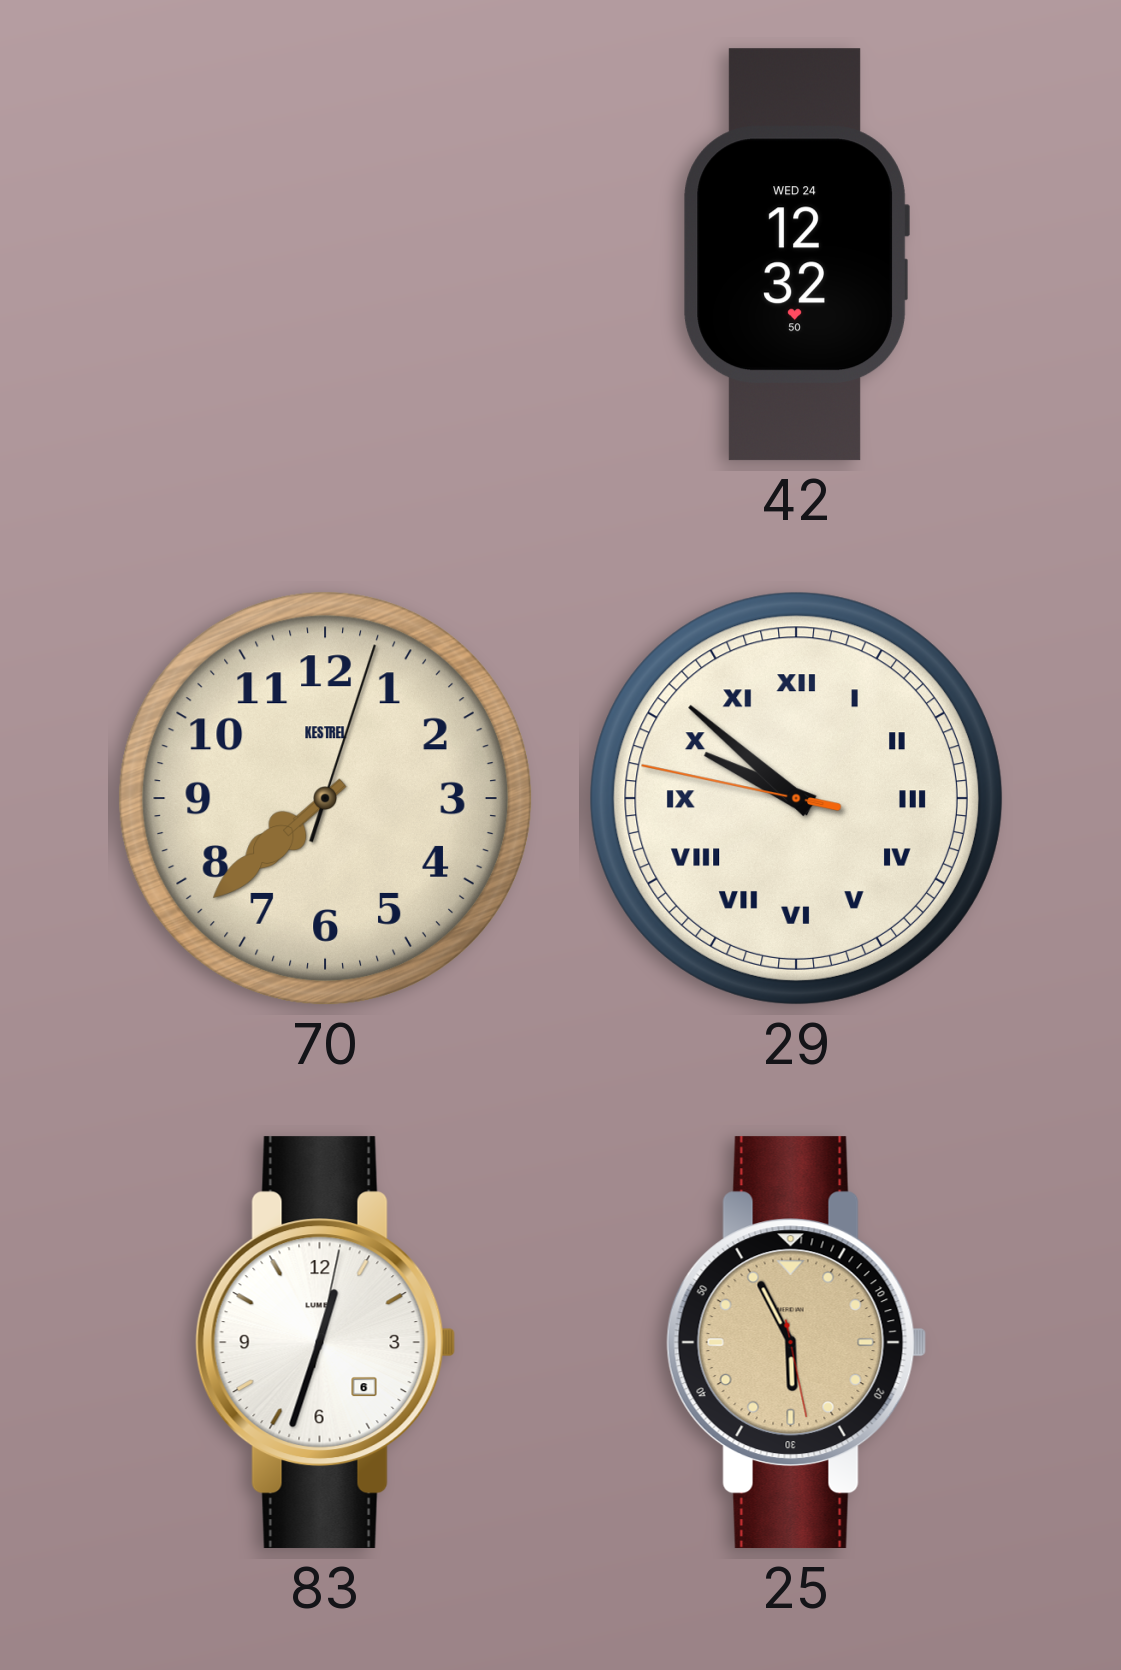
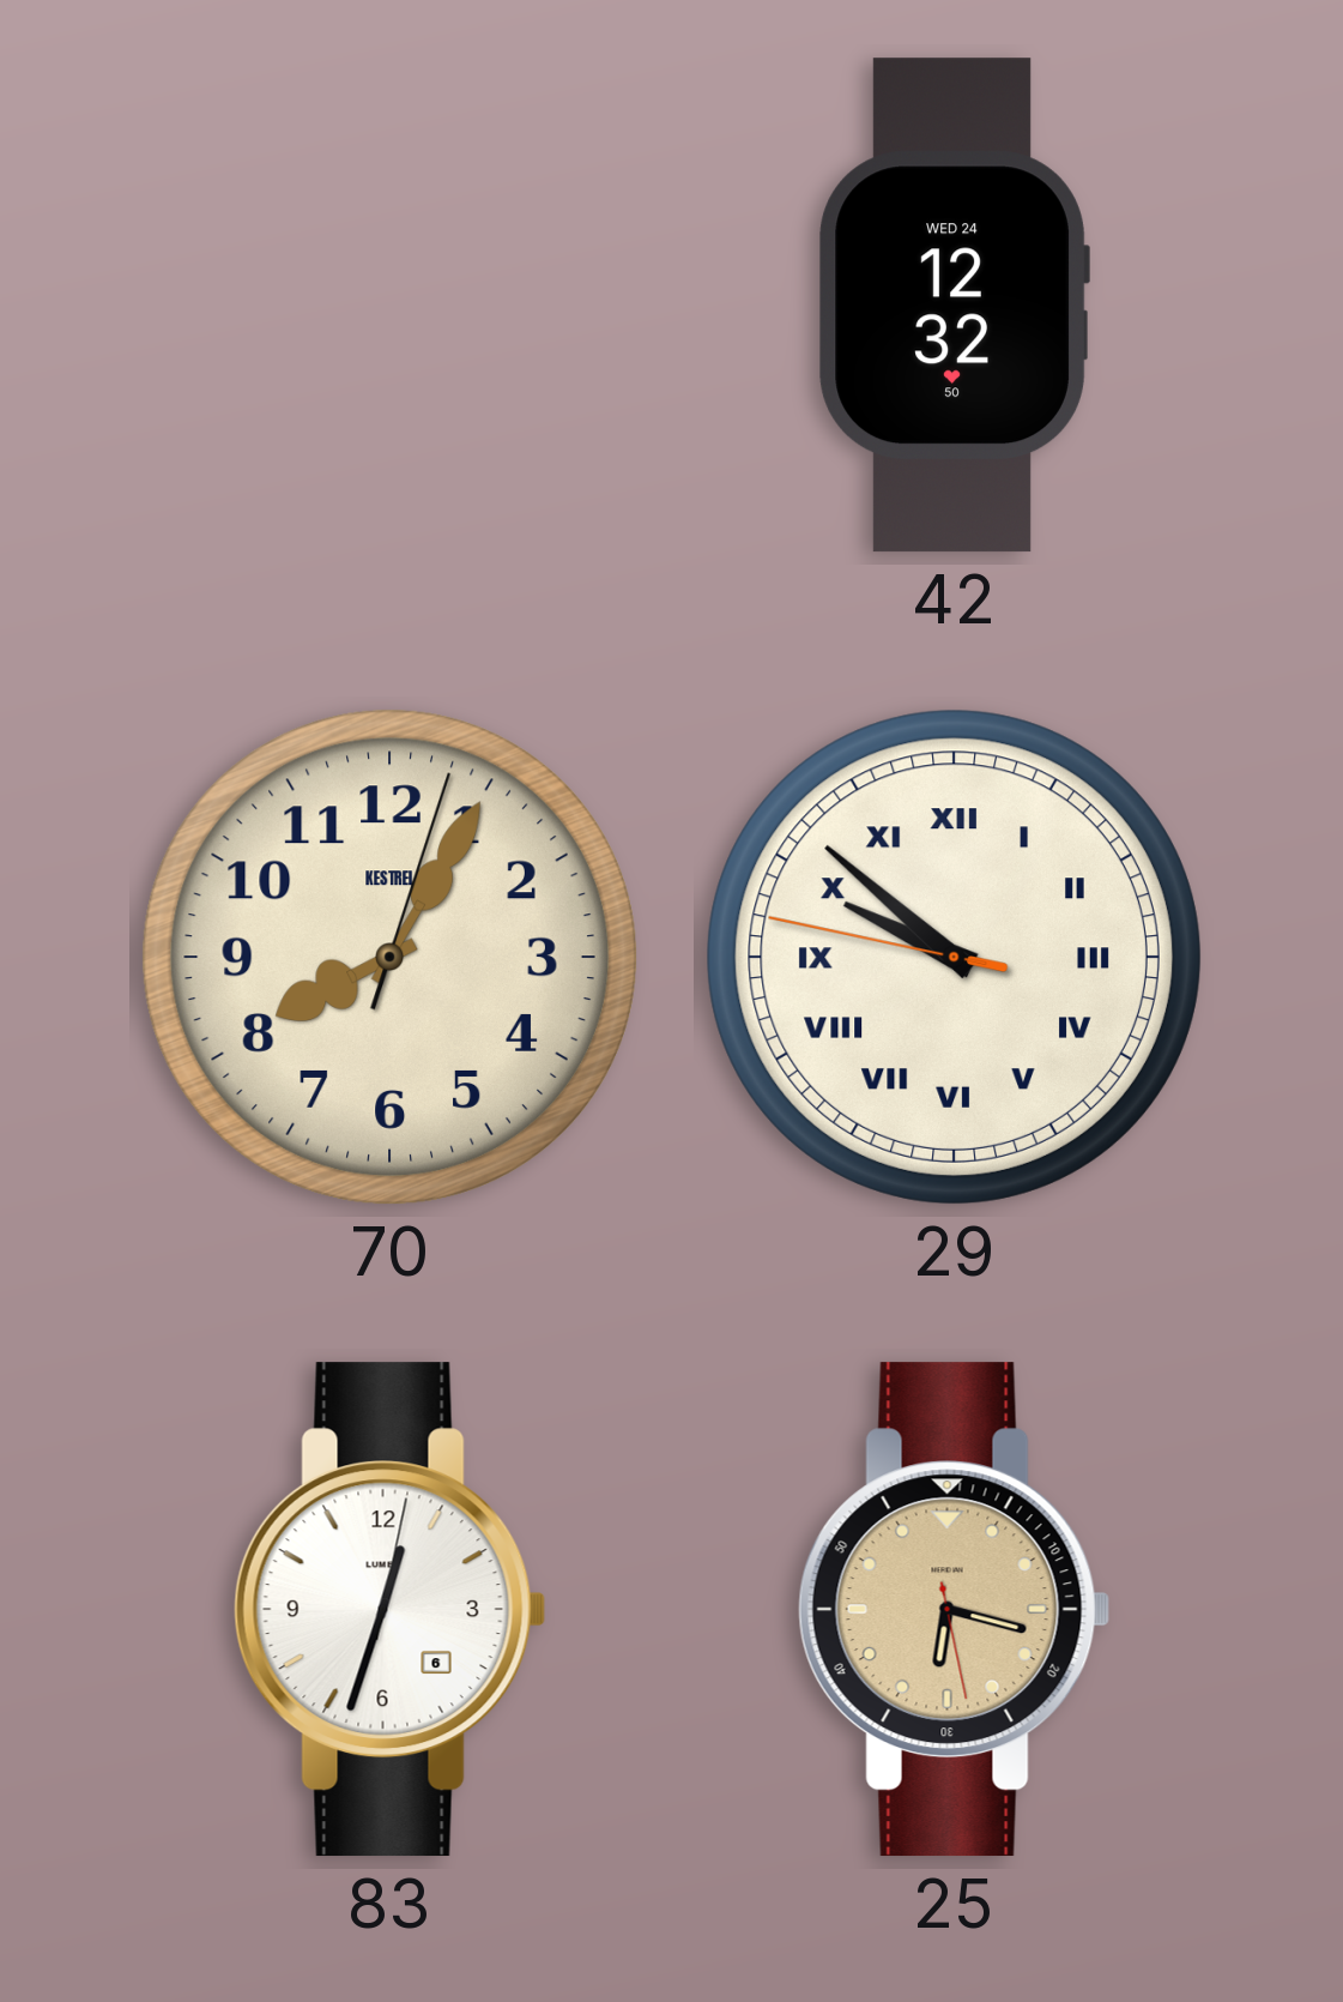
70: 7:38 -> 8:05 (389, 957)
25: 5:55 -> 6:17 (955, 1610)
